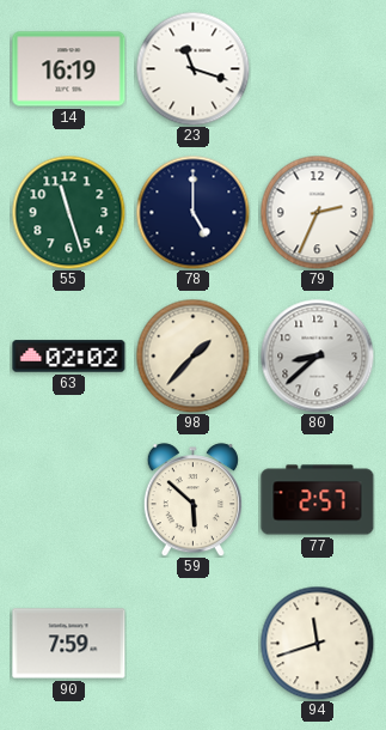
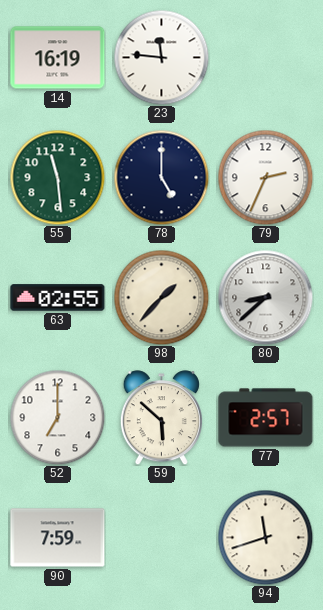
23: 11:18 -> 11:46 (161, 57)
55: 11:27 -> 11:29 (57, 177)
63: 02:02 -> 02:55 (58, 298)
52: none -> 7:00 (57, 417)
